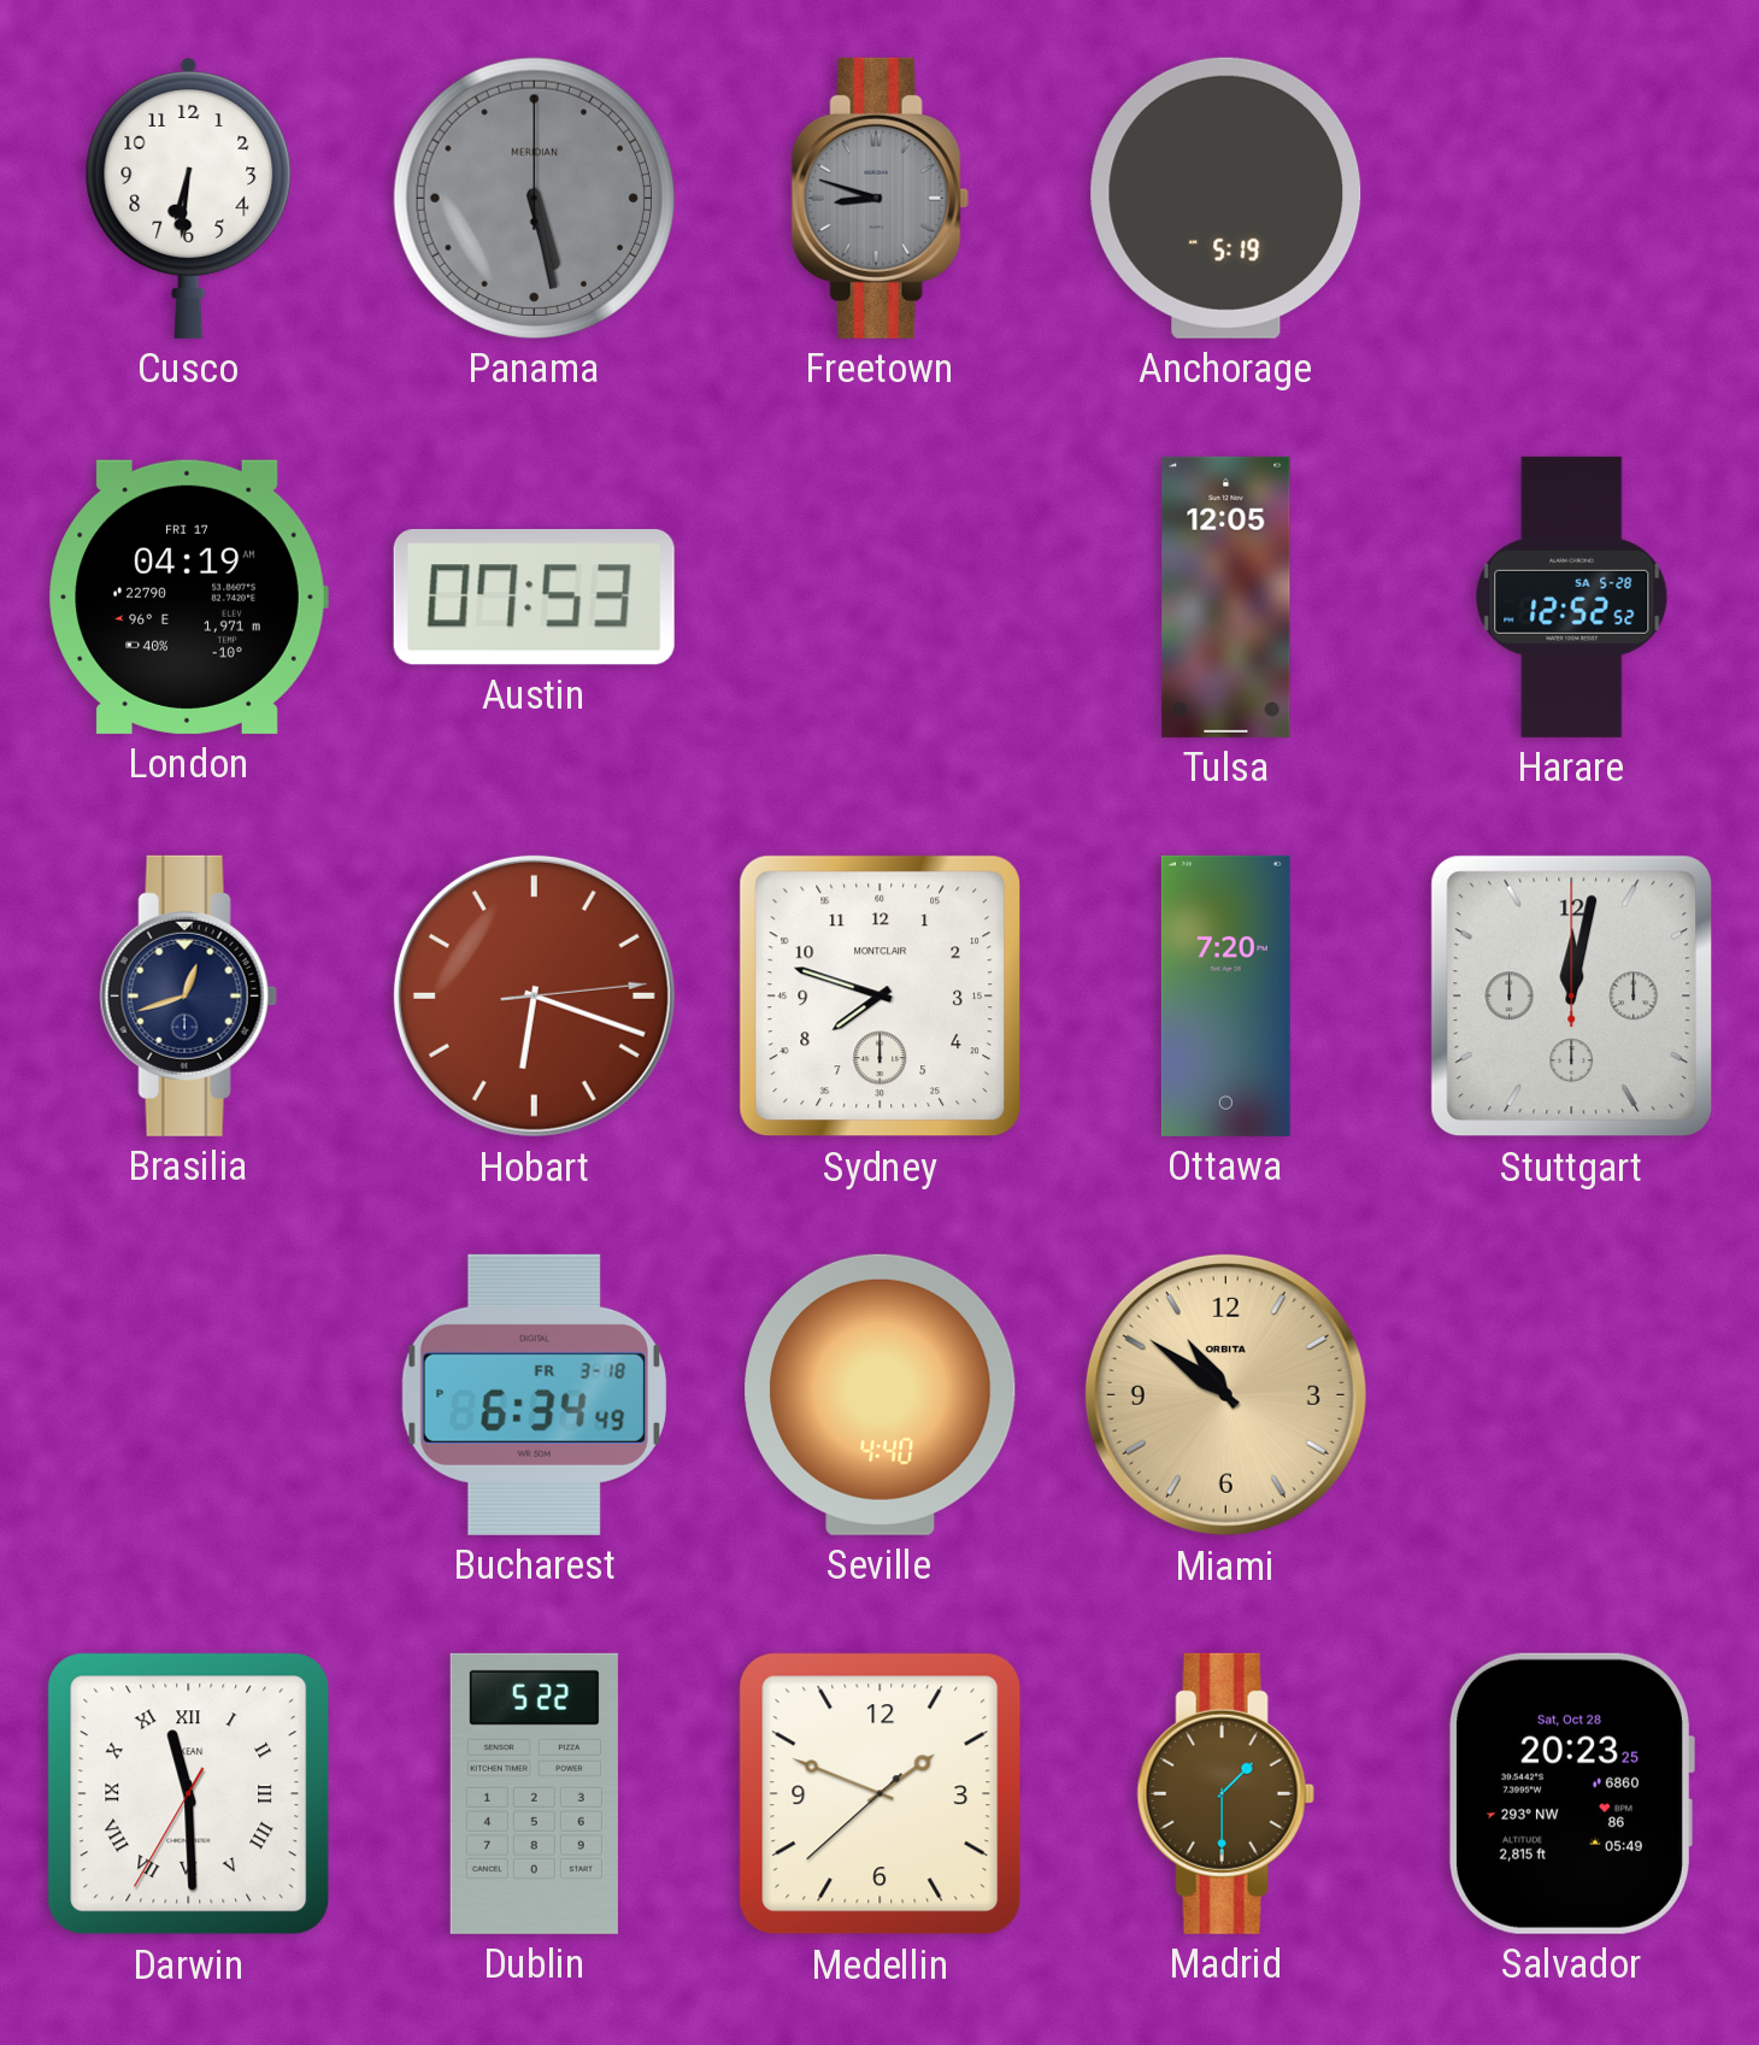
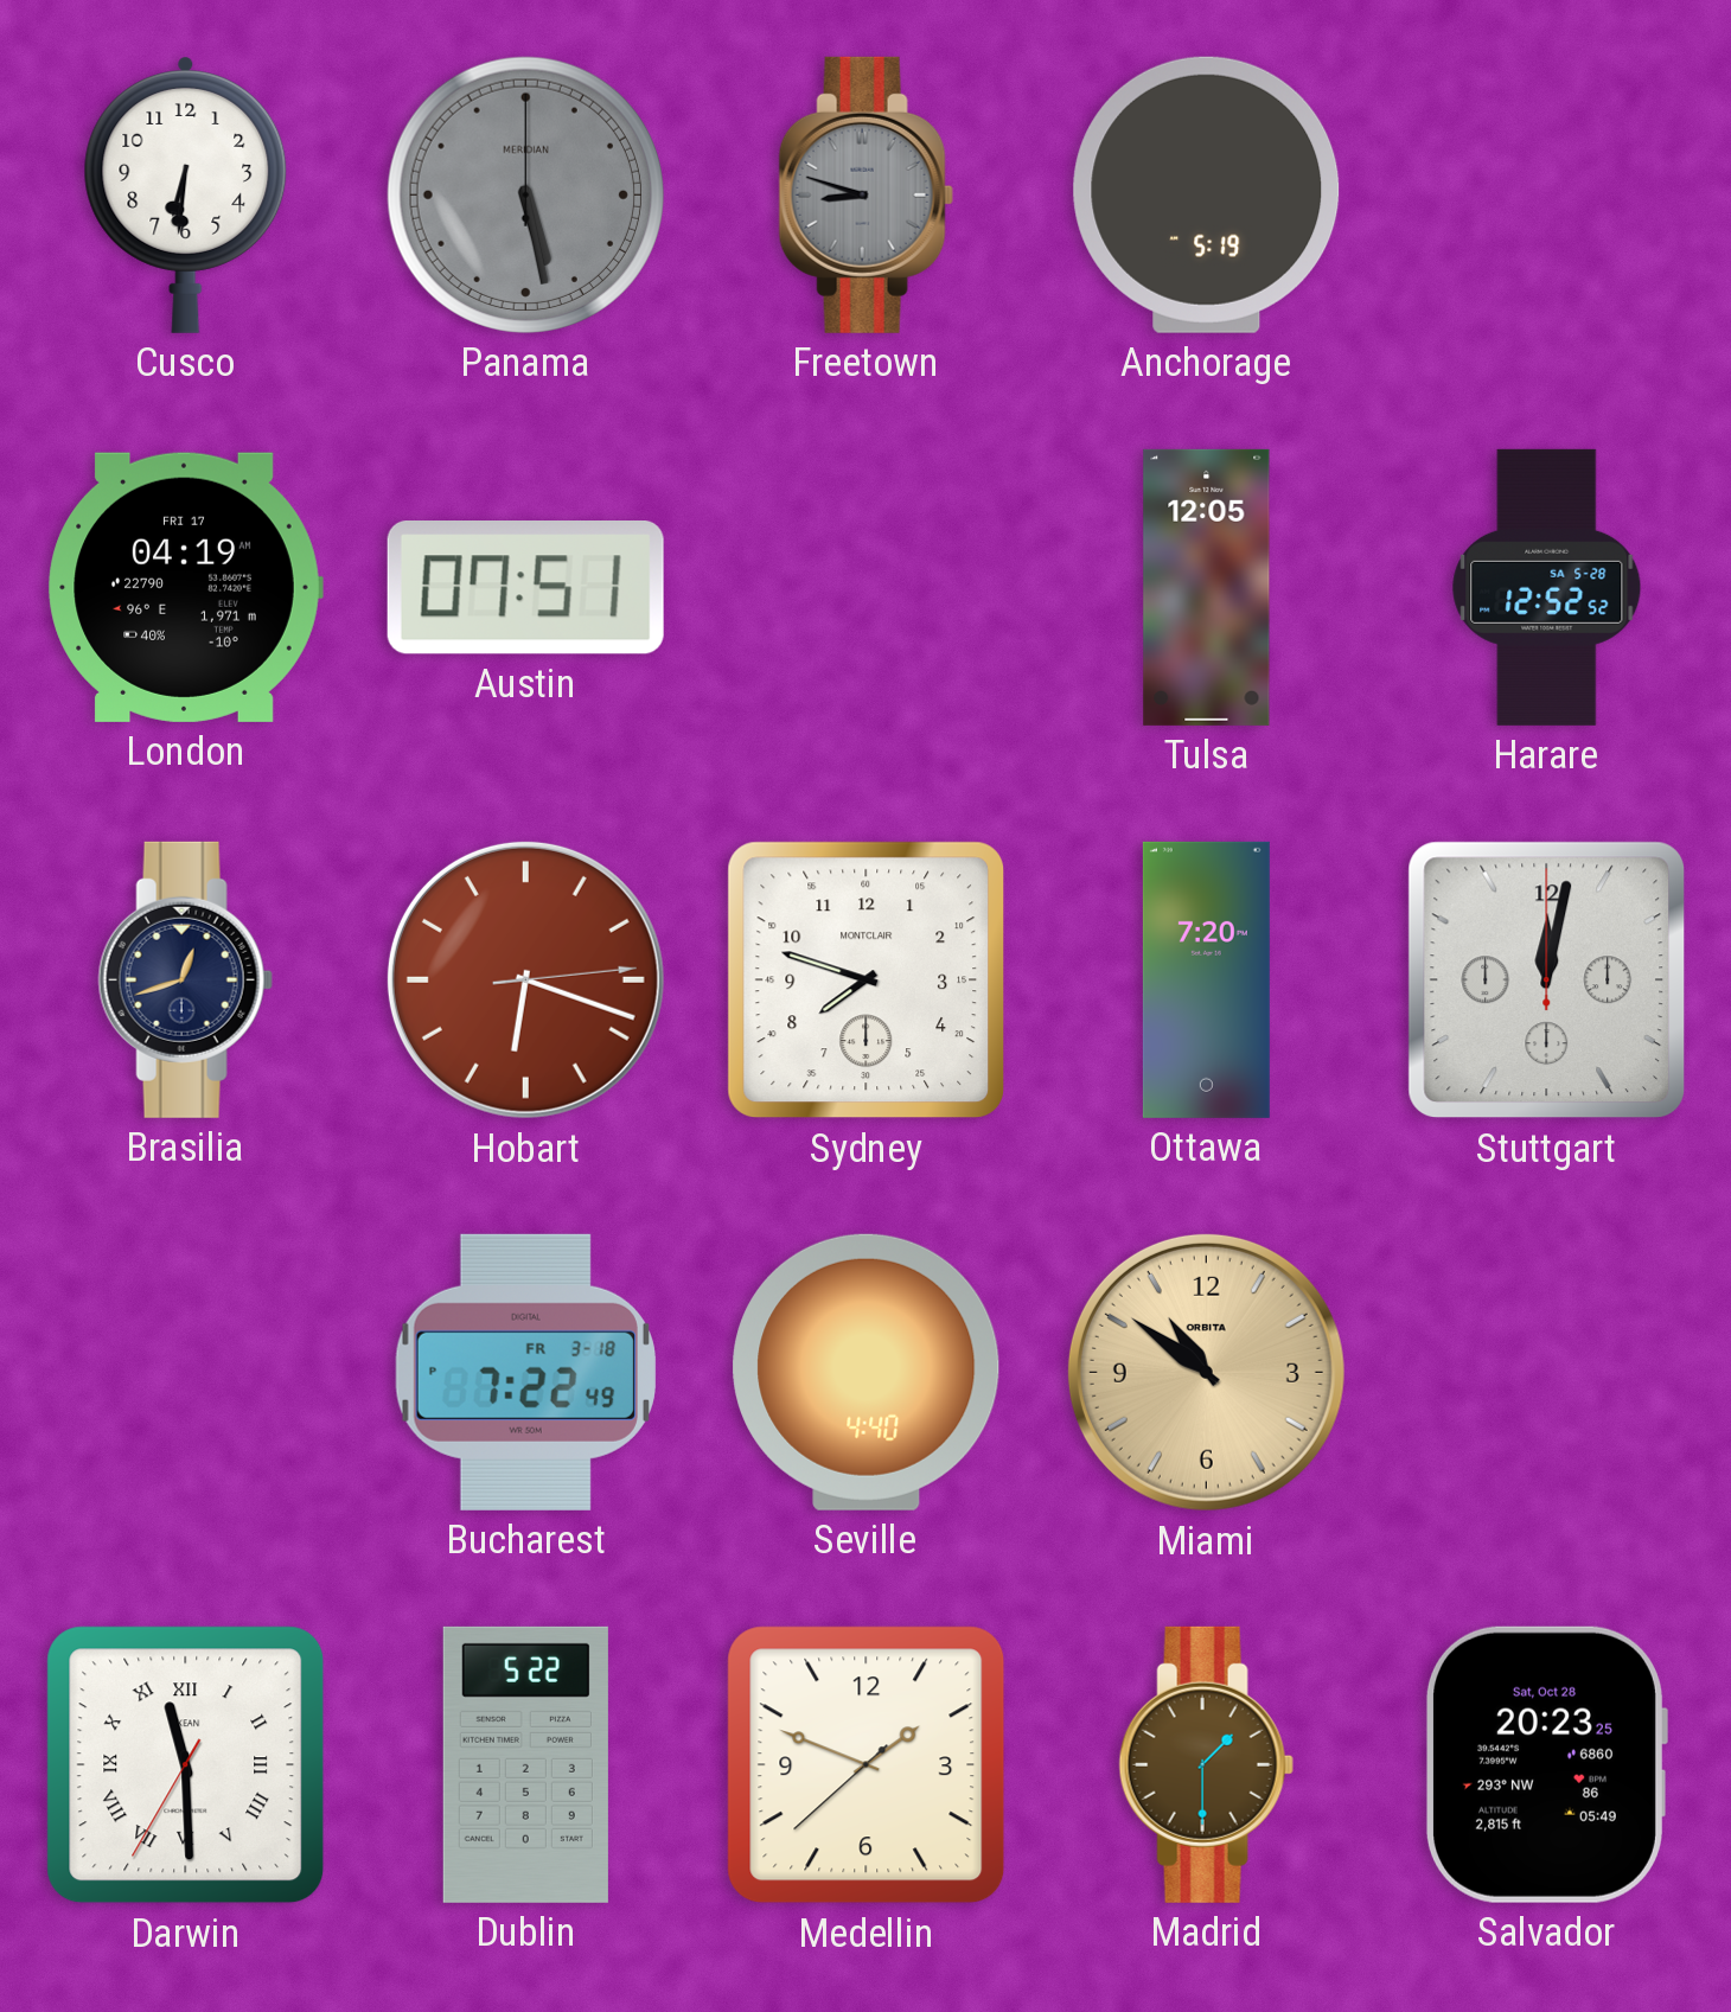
Austin: 07:53 -> 07:51 (525, 588)
Bucharest: 6:34 -> 7:22 (525, 1372)
